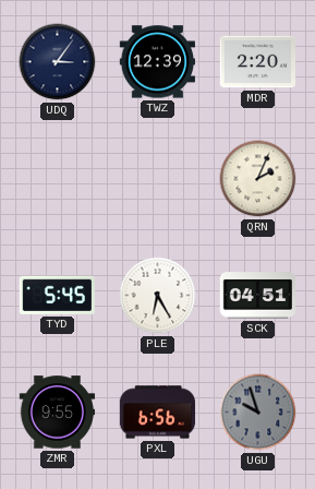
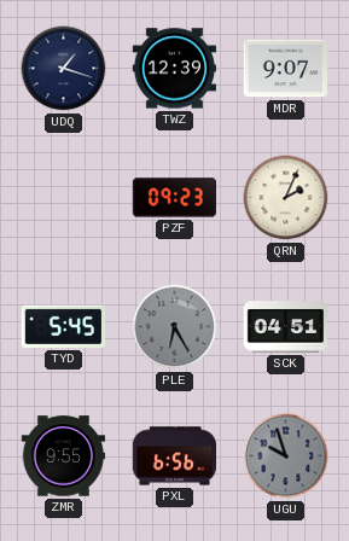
UDQ: 3:06 -> 1:18 (64, 69)
MDR: 2:20 -> 9:07 (286, 69)
PZF: none -> 09:23 (175, 198)
PLE dial: white -> grey (175, 327)
